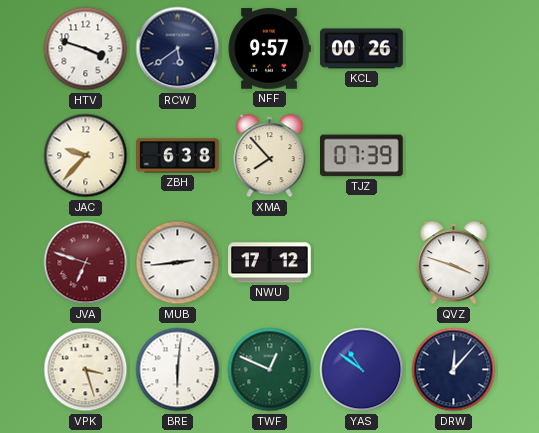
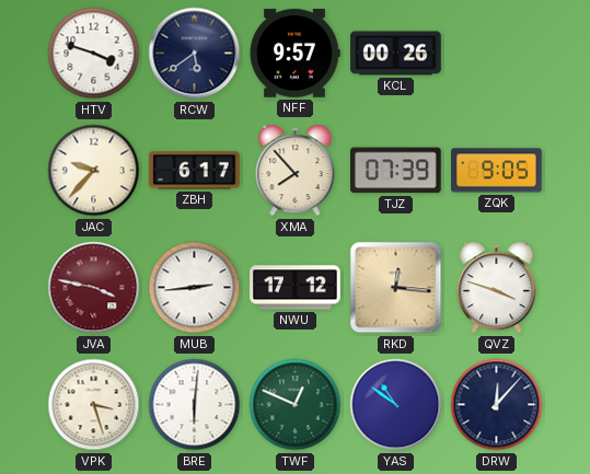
ZBH: 6:38 -> 6:17 (195, 171)
ZQK: none -> 9:05 (497, 171)
JVA: 6:48 -> 3:47 (94, 288)
RKD: none -> 12:16 (396, 288)
